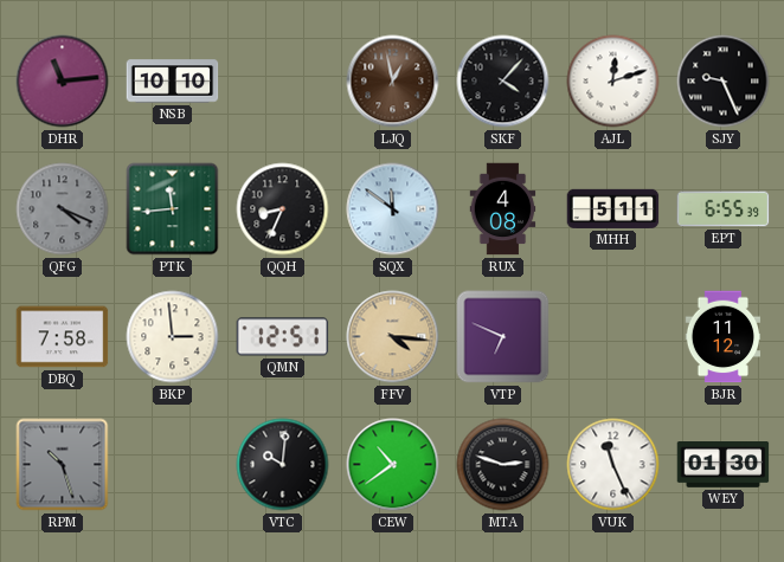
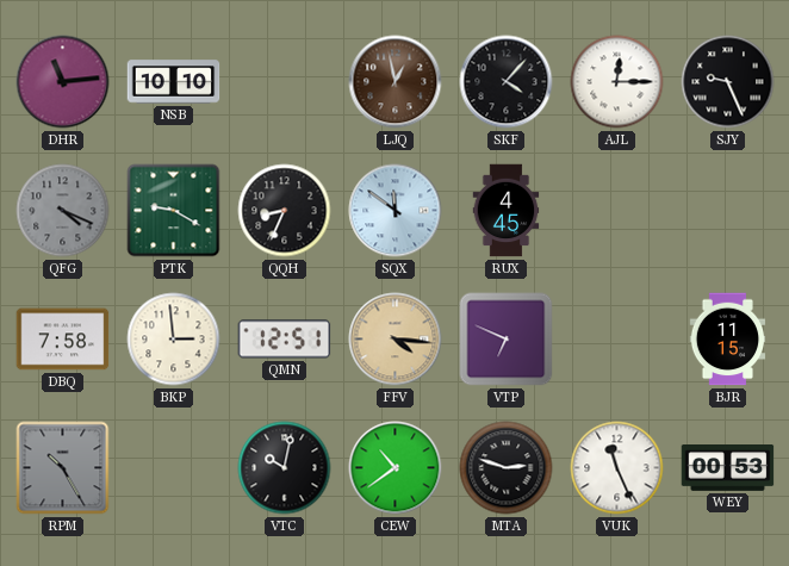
AJL: 12:12 -> 12:15 (617, 82)
PTK: 11:44 -> 9:20 (174, 211)
RUX: 4:08 -> 4:45 (507, 211)
MHH: 5:11 -> none (613, 208)
EPT: 6:55 -> none (724, 209)
BJR: 11:12 -> 11:15 (728, 340)
RPM: 10:27 -> 10:25 (63, 468)
VTC: 10:01 -> 10:02 (285, 468)
WEY: 01:30 -> 00:53 (728, 468)
